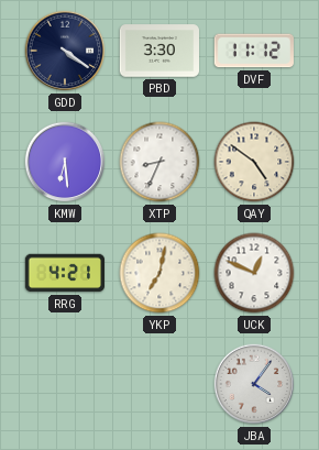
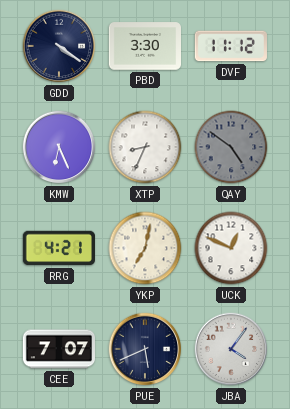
KMW: 6:29 -> 6:26 (59, 147)
QAY dial: cream -> grey (231, 147)
CEE: none -> 7:07 (58, 349)
PUE: none -> 5:41 (145, 349)
